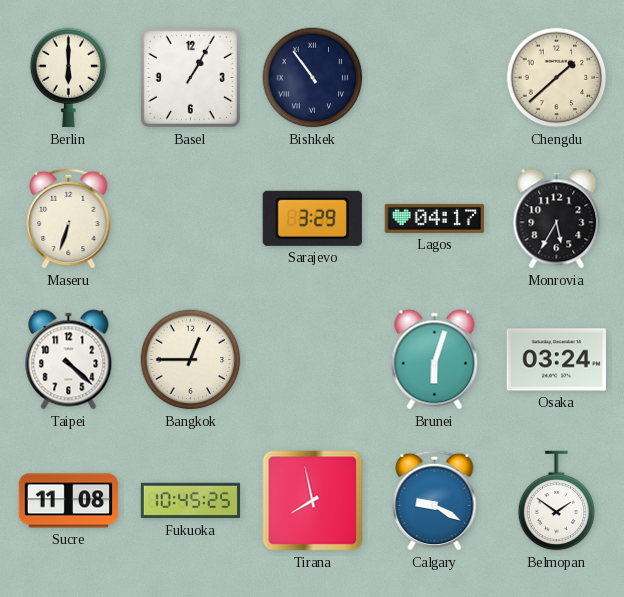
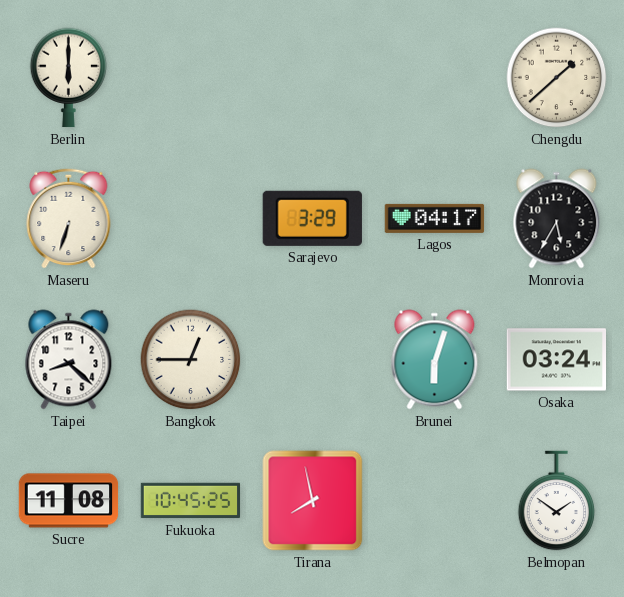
Basel: 1:05 -> none (190, 77)
Bishkek: 10:54 -> none (313, 78)
Taipei: 4:22 -> 8:22 (69, 360)
Calgary: 9:20 -> none (435, 500)
